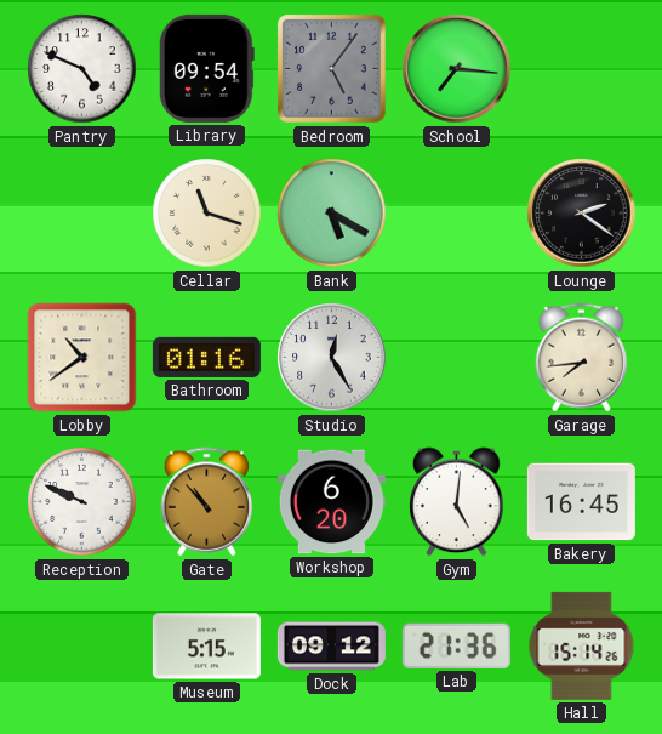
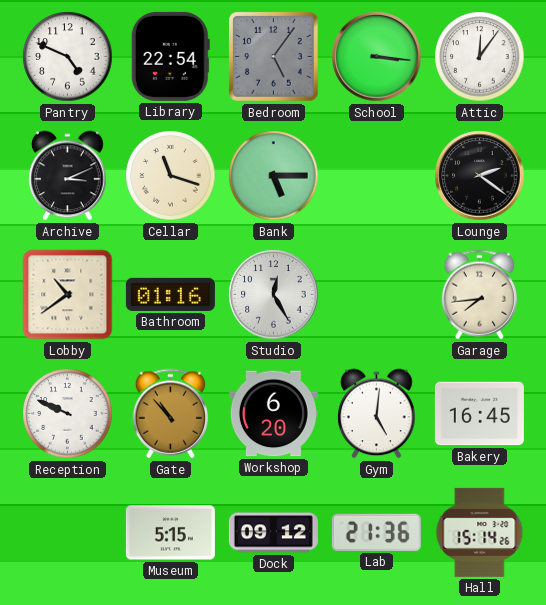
Library: 09:54 -> 22:54 (170, 56)
School: 7:16 -> 3:16 (377, 57)
Attic: none -> 12:06 (480, 57)
Archive: none -> 3:11 (68, 176)
Bank: 5:20 -> 5:15 (274, 176)
